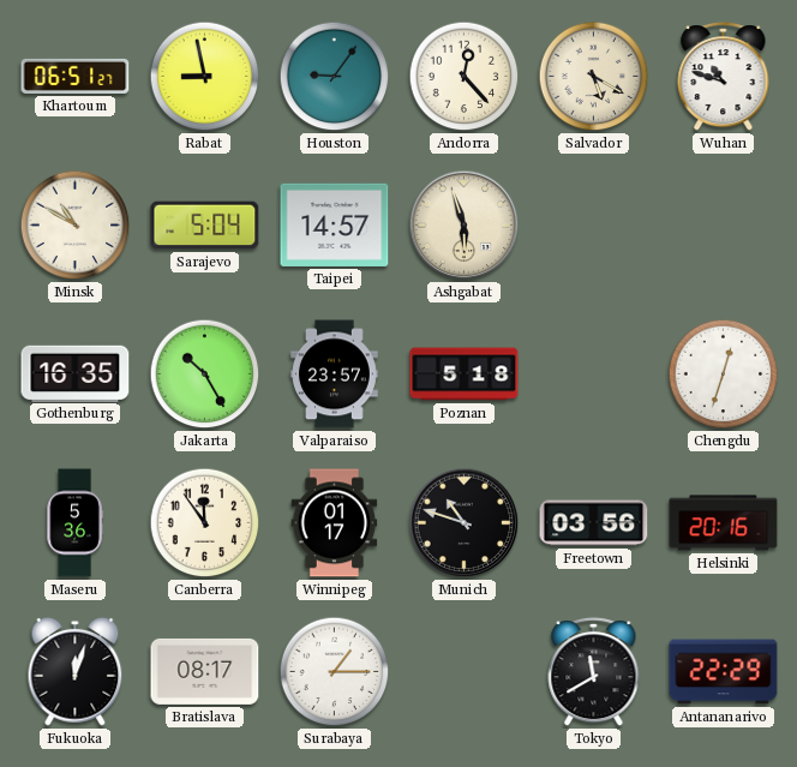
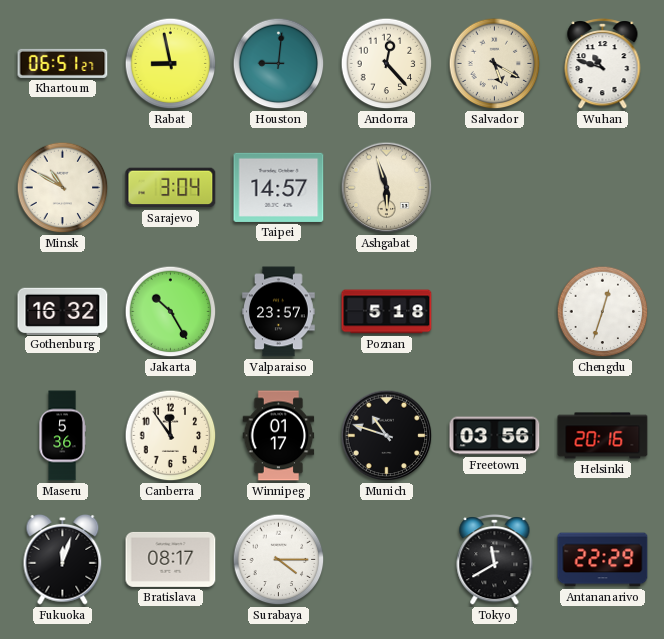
Houston: 9:06 -> 9:01 (279, 64)
Sarajevo: 5:04 -> 3:04 (171, 188)
Gothenburg: 16:35 -> 16:32 (63, 311)
Surabaya: 1:15 -> 4:15 (279, 560)
